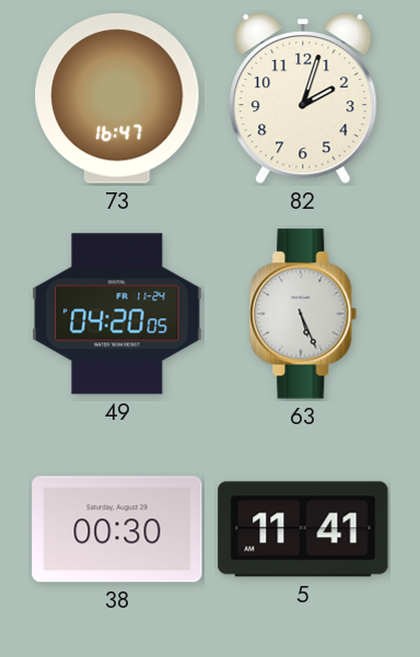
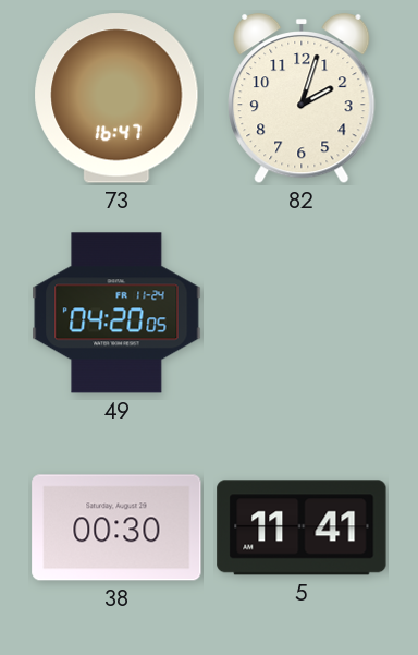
63: 5:26 -> none (303, 314)
